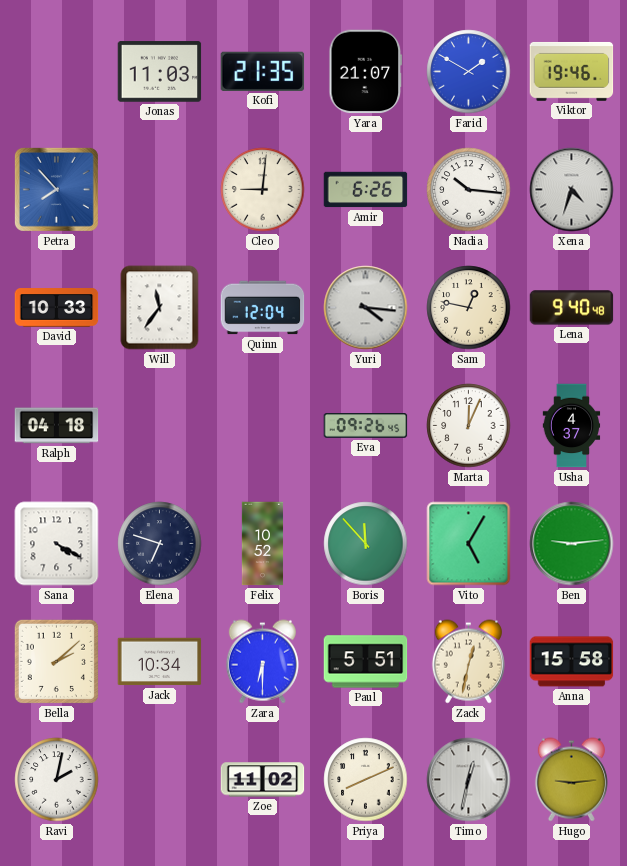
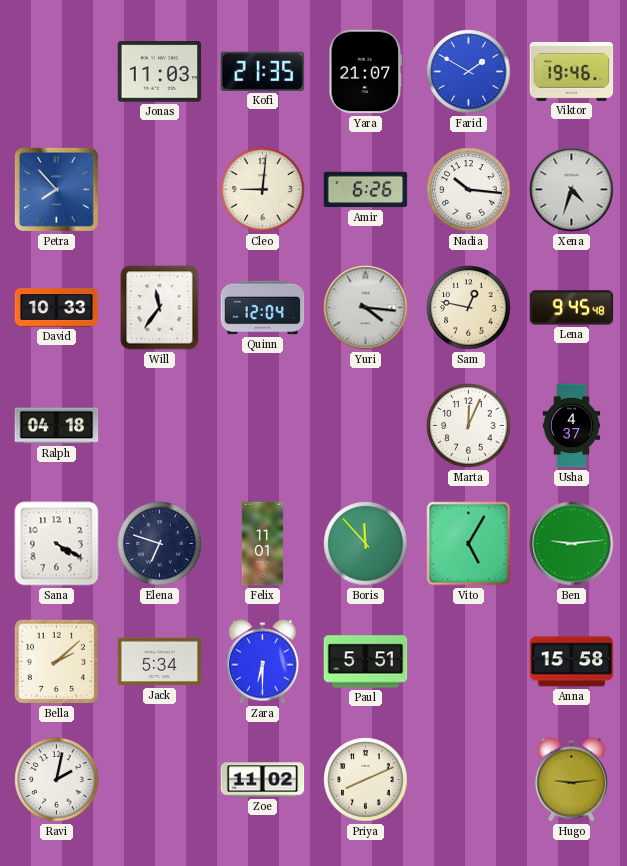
Lena: 9:40 -> 9:45 (572, 308)
Eva: 09:26 -> none (366, 426)
Felix: 10:52 -> 11:01 (263, 544)
Jack: 10:34 -> 5:34 (160, 662)
Zack: 12:32 -> none (468, 662)
Timo: 12:32 -> none (469, 780)
